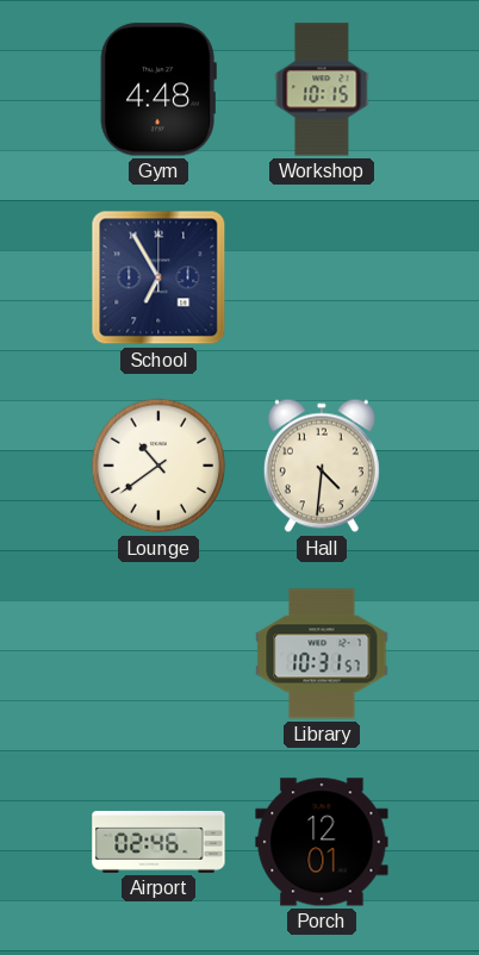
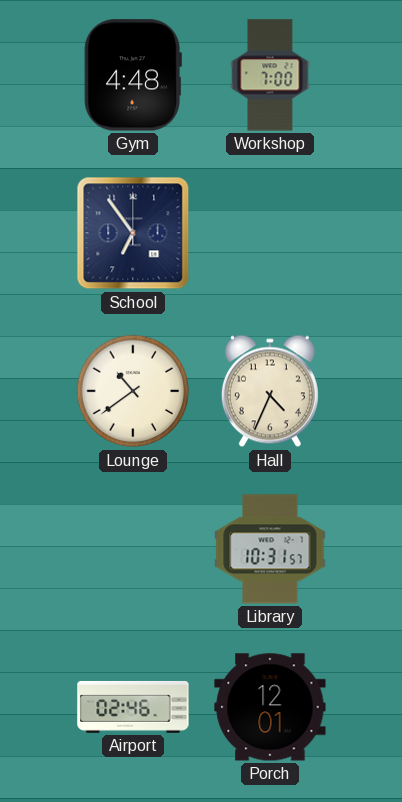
Workshop: 10:15 -> 7:00 (270, 75)
School: 6:55 -> 6:54 (133, 233)
Hall: 4:31 -> 4:34 (270, 391)
